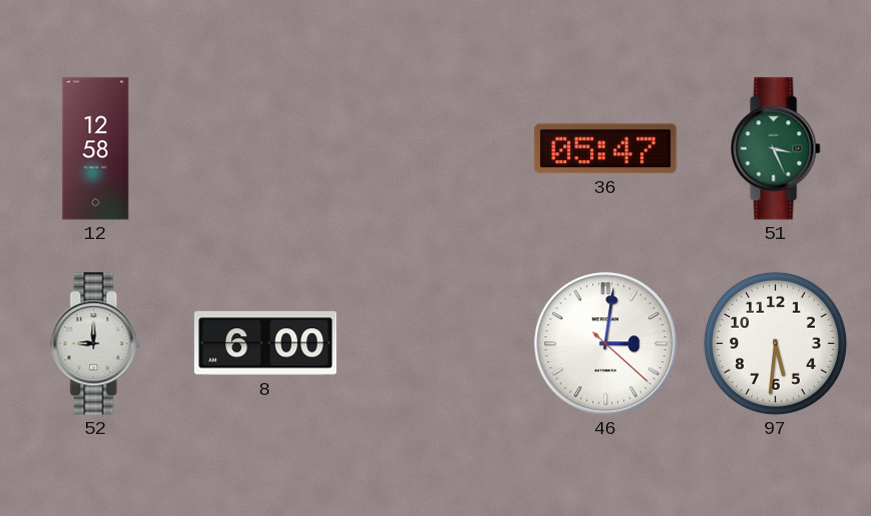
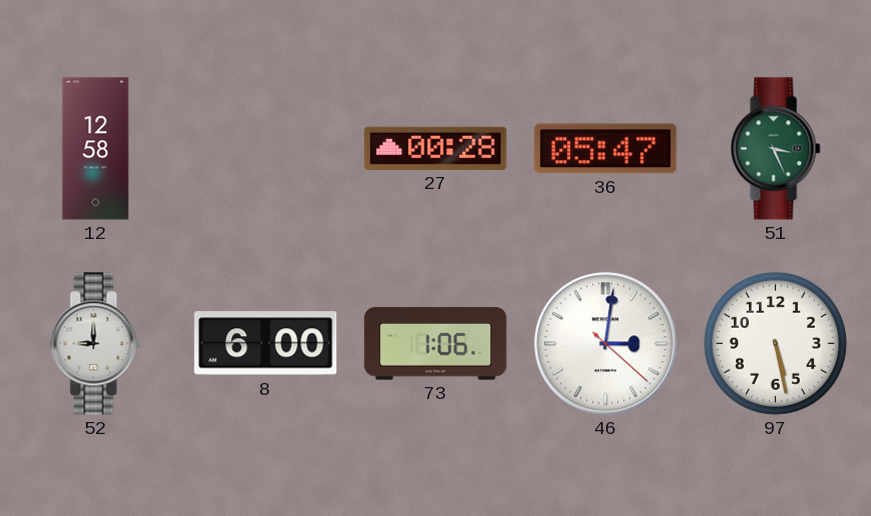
27: none -> 00:28 (436, 148)
73: none -> 1:06 (436, 344)
97: 5:31 -> 5:28 (775, 343)
